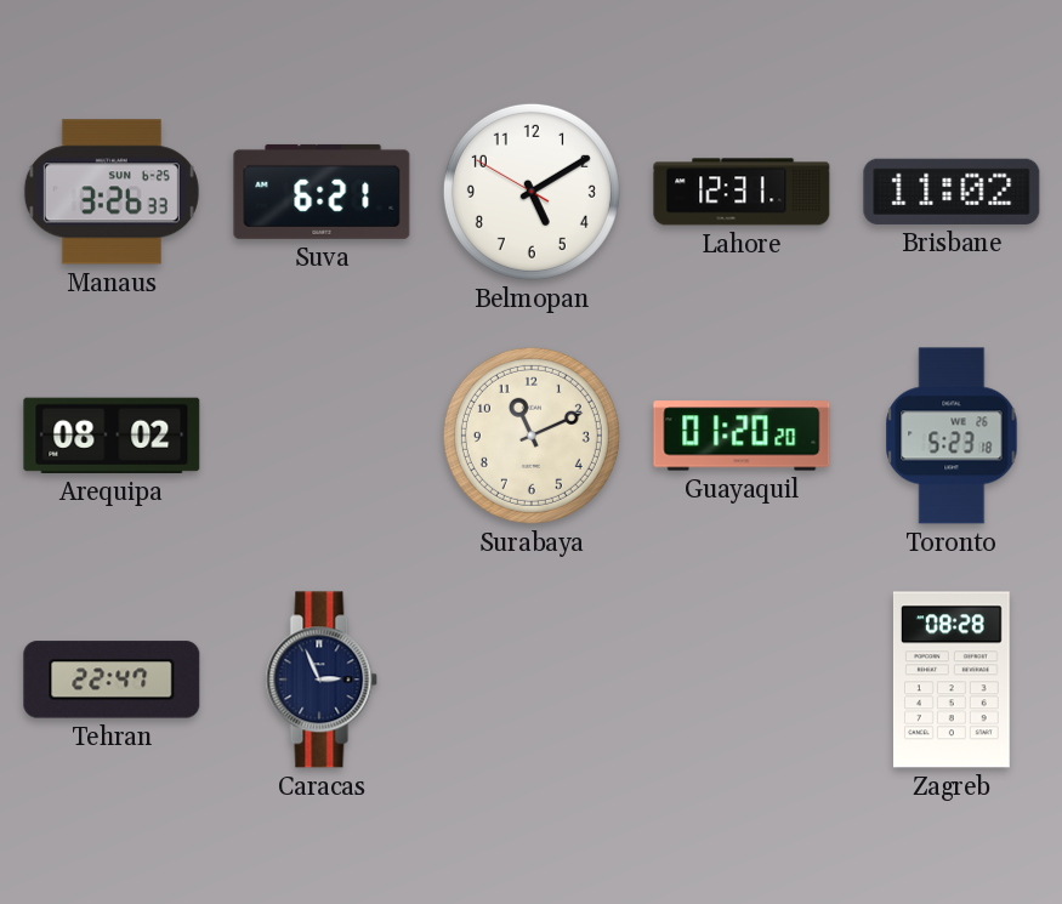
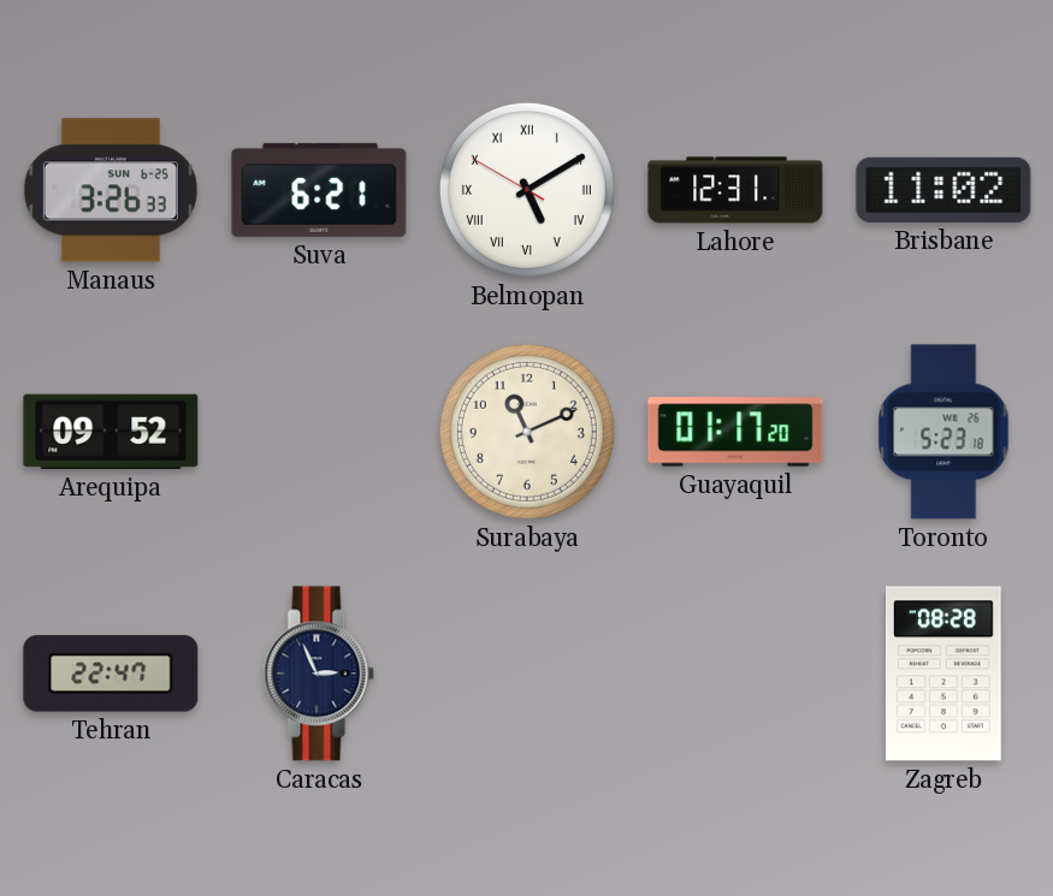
Belmopan numerals: Arabic -> Roman (527, 190)
Arequipa: 08:02 -> 09:52 (111, 432)
Guayaquil: 01:20 -> 01:17 (735, 432)
